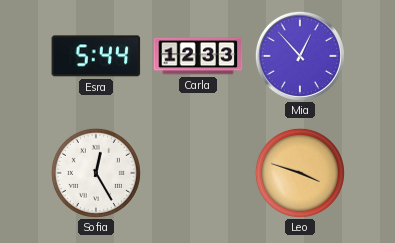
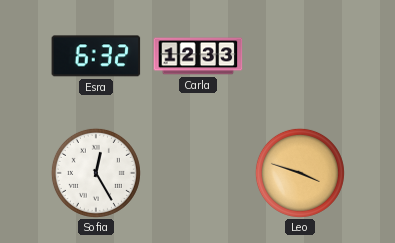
Esra: 5:44 -> 6:32 (96, 56)
Mia: 12:53 -> none (300, 56)
